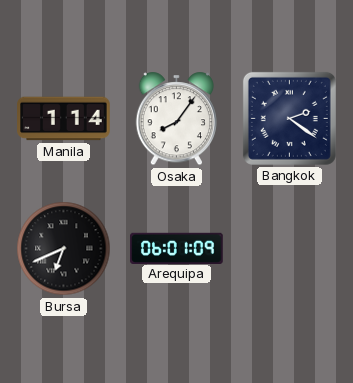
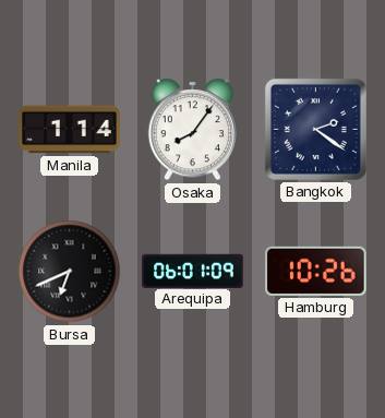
Hamburg: none -> 10:26 (316, 271)
